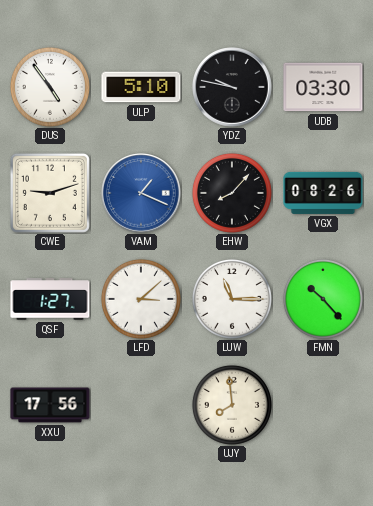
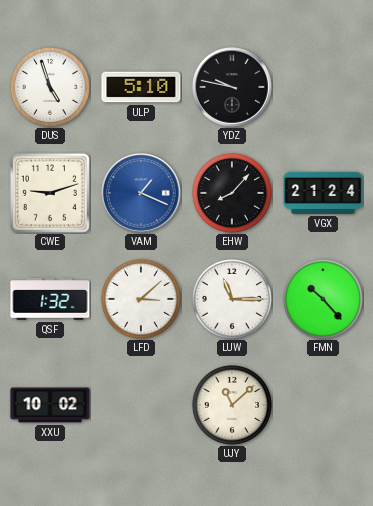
DUS: 4:54 -> 4:57 (50, 87)
UDB: 03:30 -> none (323, 87)
VGX: 08:26 -> 21:24 (323, 193)
QSF: 1:27 -> 1:32 (50, 299)
XXU: 17:56 -> 10:02 (50, 405)
UJY: 7:59 -> 11:08 (232, 405)
